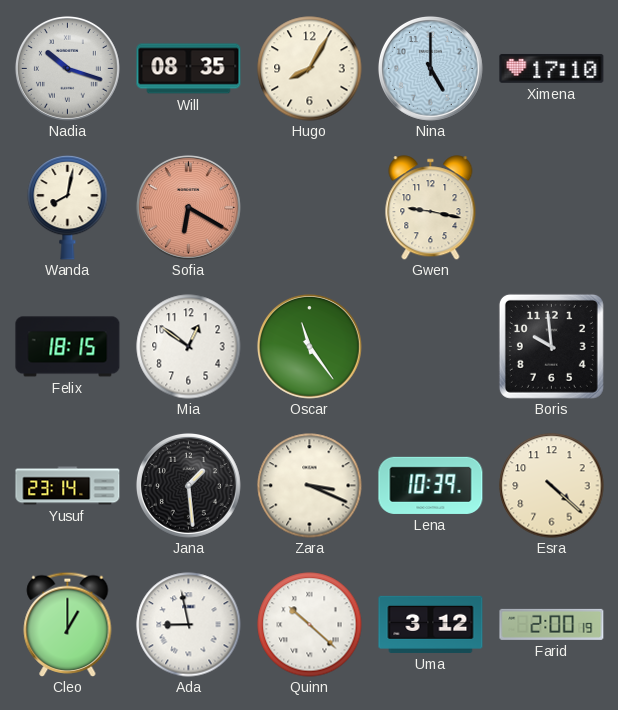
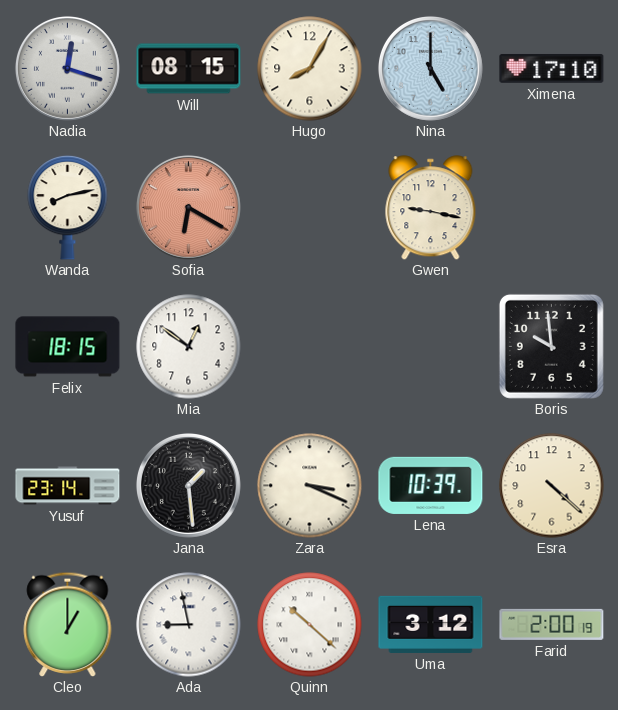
Nadia: 10:18 -> 12:18 (67, 68)
Will: 08:35 -> 08:15 (189, 69)
Wanda: 8:02 -> 8:13 (68, 207)
Oscar: 11:24 -> none (309, 346)
